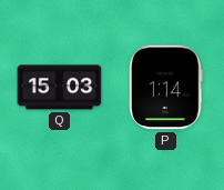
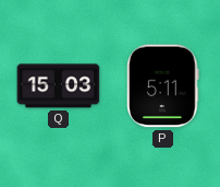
P: 1:14 -> 5:11 (163, 86)
